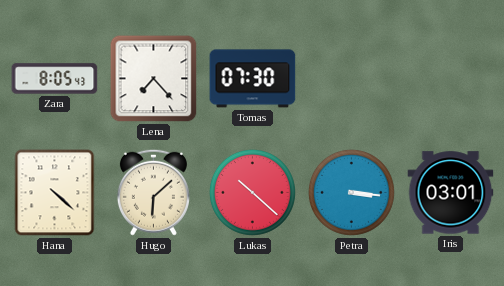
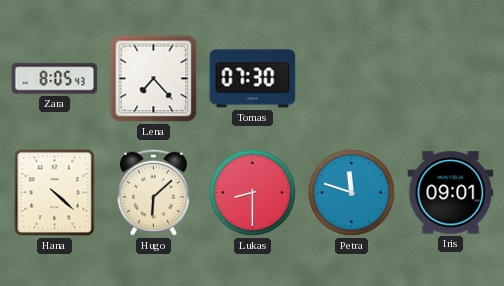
Lukas: 10:22 -> 8:30 (252, 192)
Petra: 3:16 -> 11:48 (351, 192)
Iris: 03:01 -> 09:01 (451, 193)
